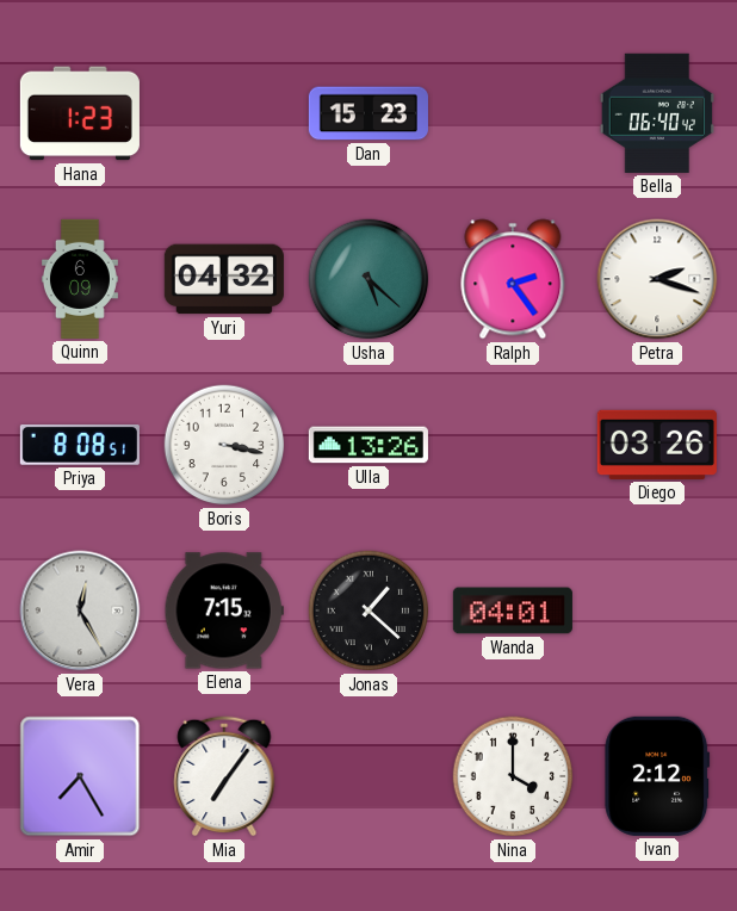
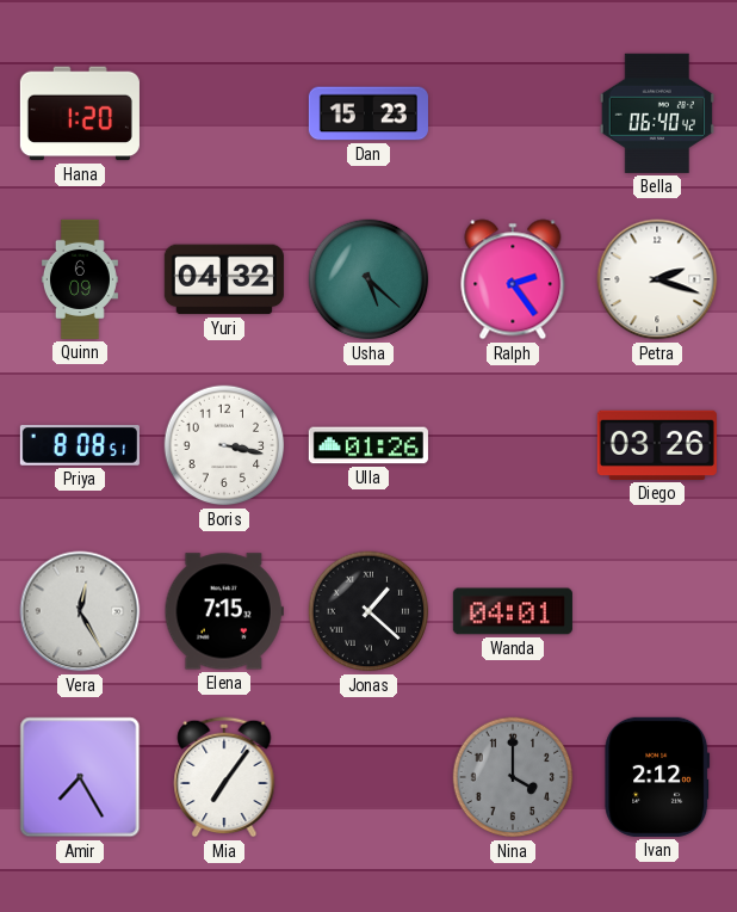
Hana: 1:23 -> 1:20 (80, 113)
Ulla: 13:26 -> 01:26 (368, 445)
Nina dial: white -> grey (513, 777)
